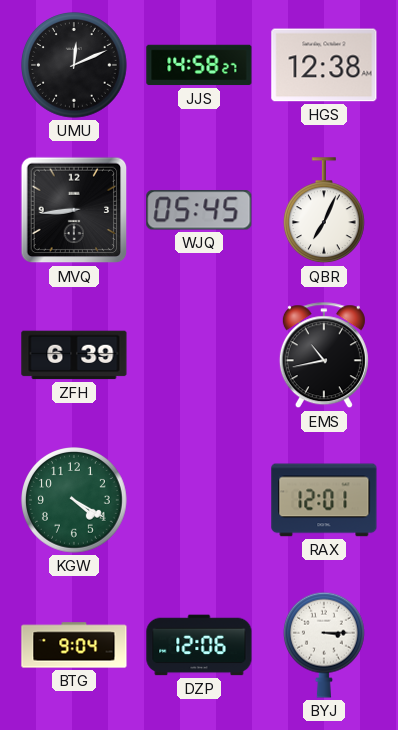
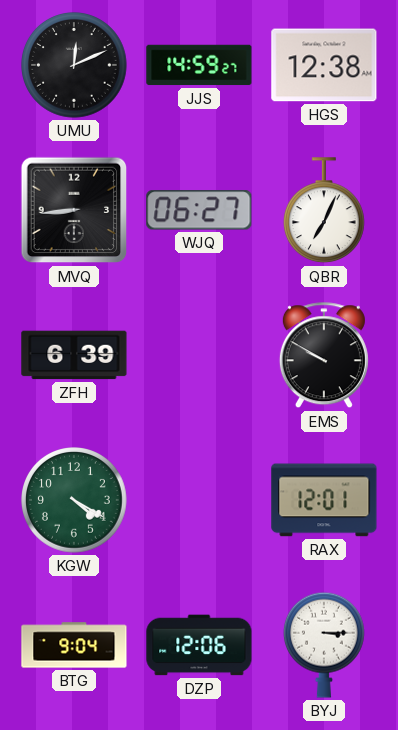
JJS: 14:58 -> 14:59 (199, 65)
WJQ: 05:45 -> 06:27 (199, 210)
EMS: 10:43 -> 9:50 (324, 356)
